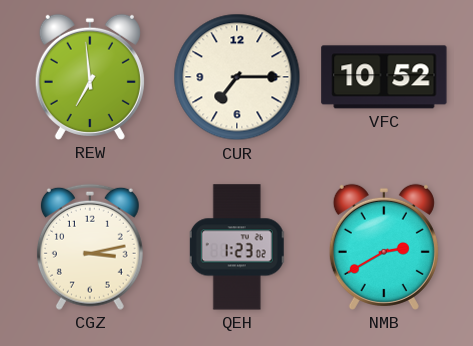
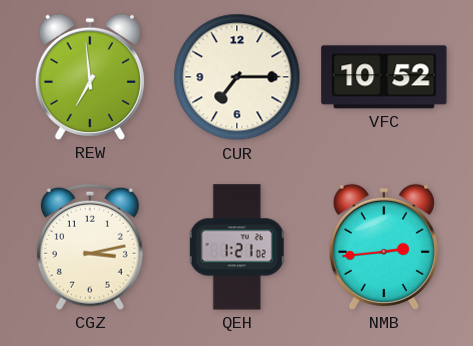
QEH: 1:23 -> 1:21 (237, 247)
NMB: 2:40 -> 2:44 (384, 247)
